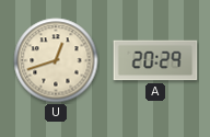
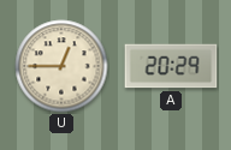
U: 12:42 -> 12:45 (61, 66)
